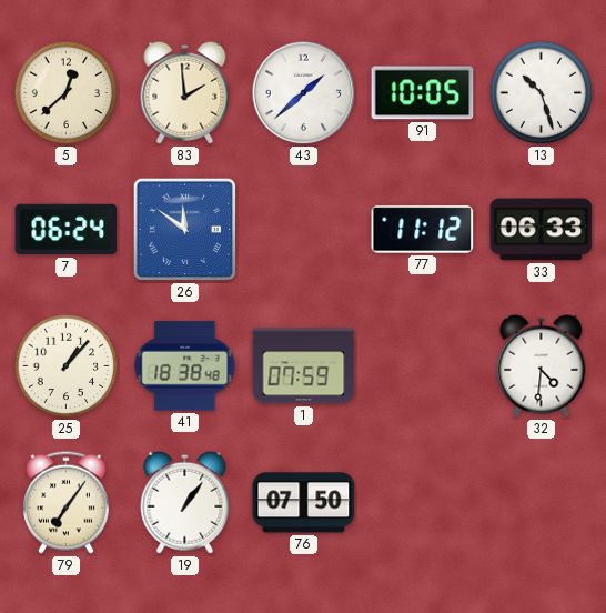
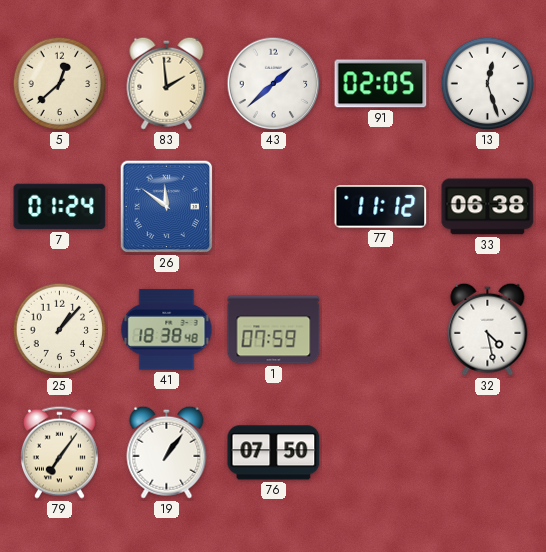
91: 10:05 -> 02:05 (381, 84)
13: 10:27 -> 12:27 (488, 84)
7: 06:24 -> 01:24 (60, 207)
33: 06:33 -> 06:38 (488, 207)
32: 4:31 -> 4:28 (488, 329)
